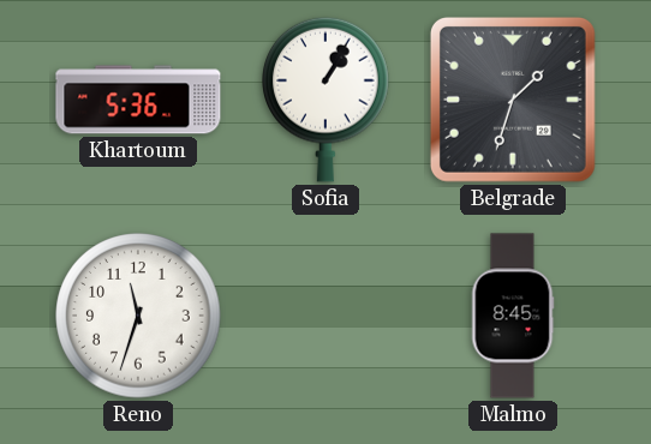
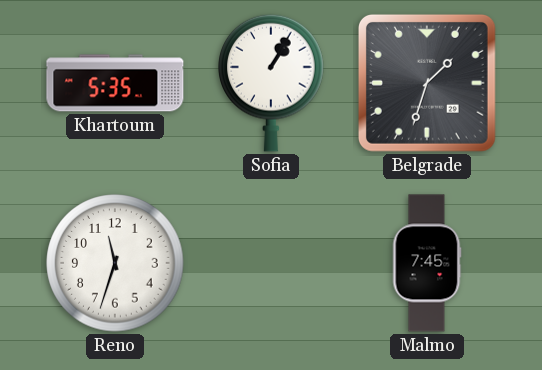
Khartoum: 5:36 -> 5:35 (115, 83)
Malmo: 8:45 -> 7:45 (427, 263)
